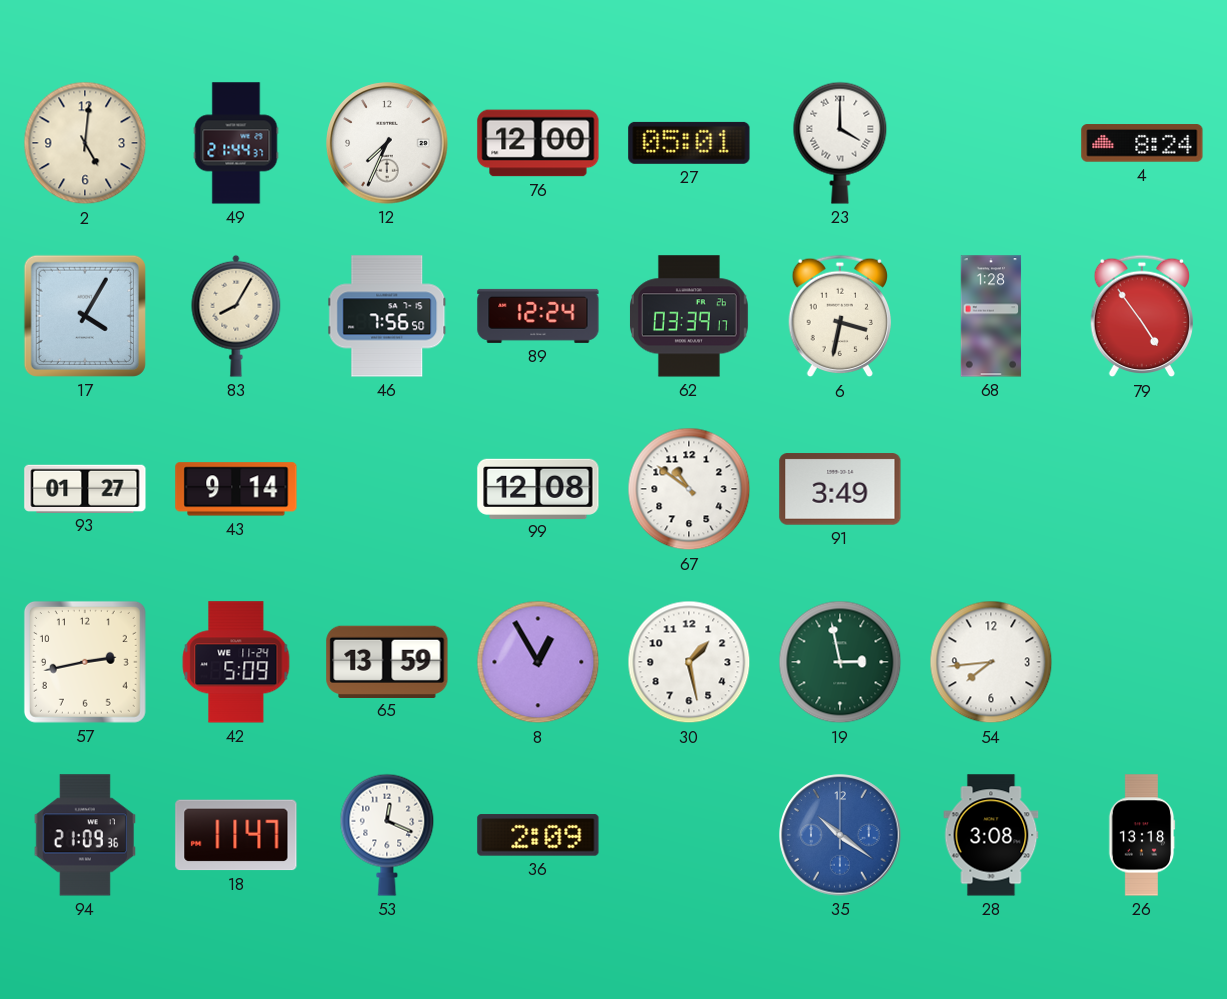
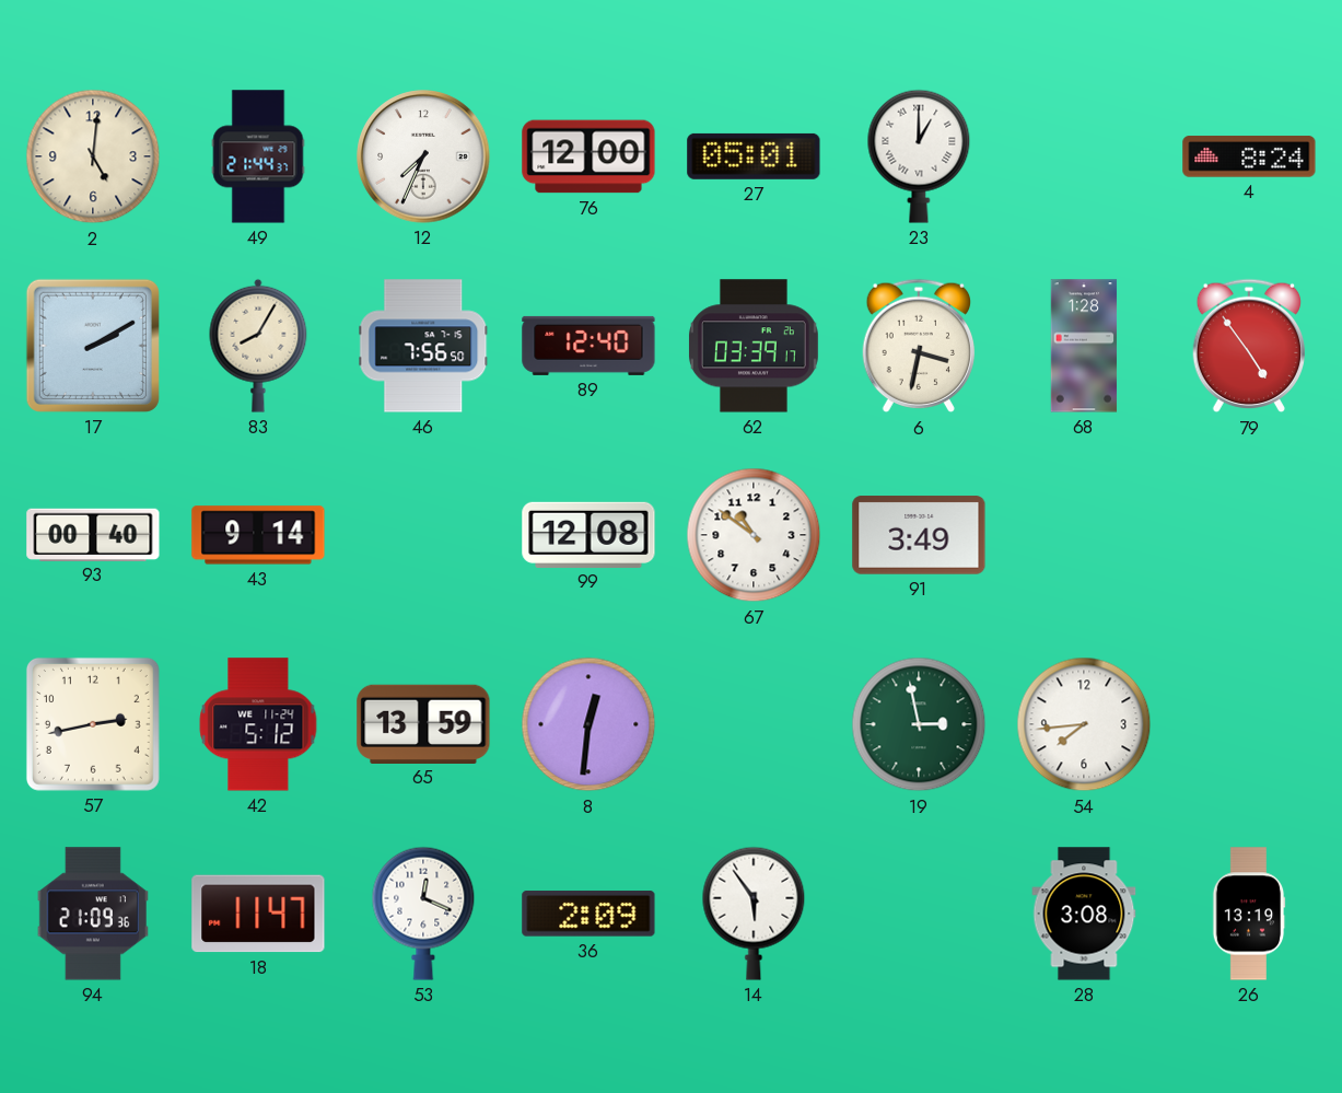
23: 4:00 -> 1:00 (919, 156)
17: 4:05 -> 2:10 (93, 346)
89: 12:24 -> 12:40 (588, 346)
93: 01:27 -> 00:40 (93, 534)
42: 5:09 -> 5:12 (258, 724)
8: 12:55 -> 12:31 (588, 724)
30: 1:28 -> none (689, 662)
14: none -> 5:54 (754, 914)
35: 10:21 -> none (840, 835)
26: 13:18 -> 13:19 (1249, 914)
